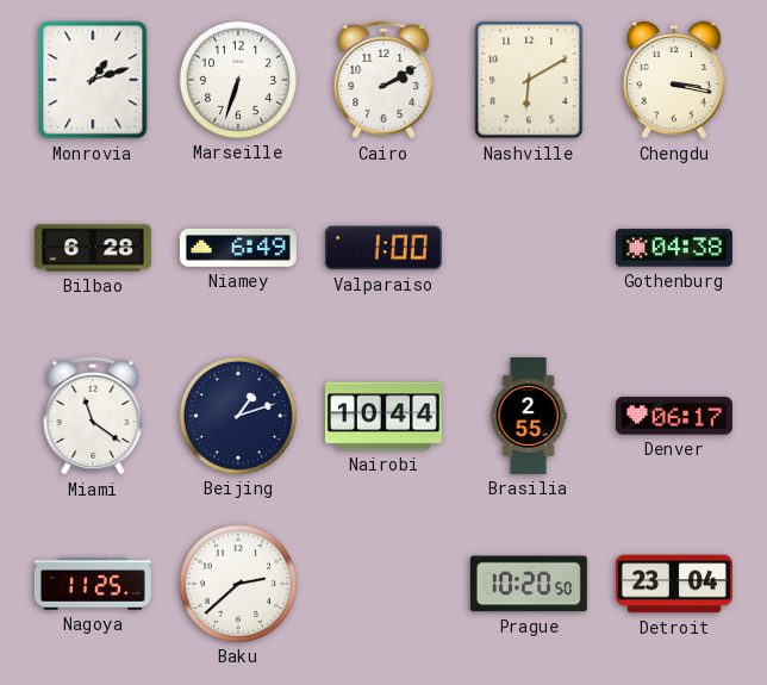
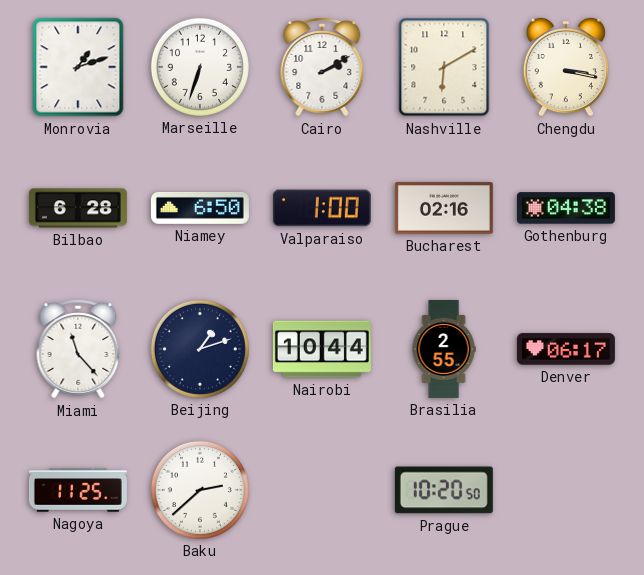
Niamey: 6:49 -> 6:50 (200, 208)
Bucharest: none -> 02:16 (444, 208)
Miami: 11:21 -> 11:23 (78, 349)
Detroit: 23:04 -> none (674, 584)
